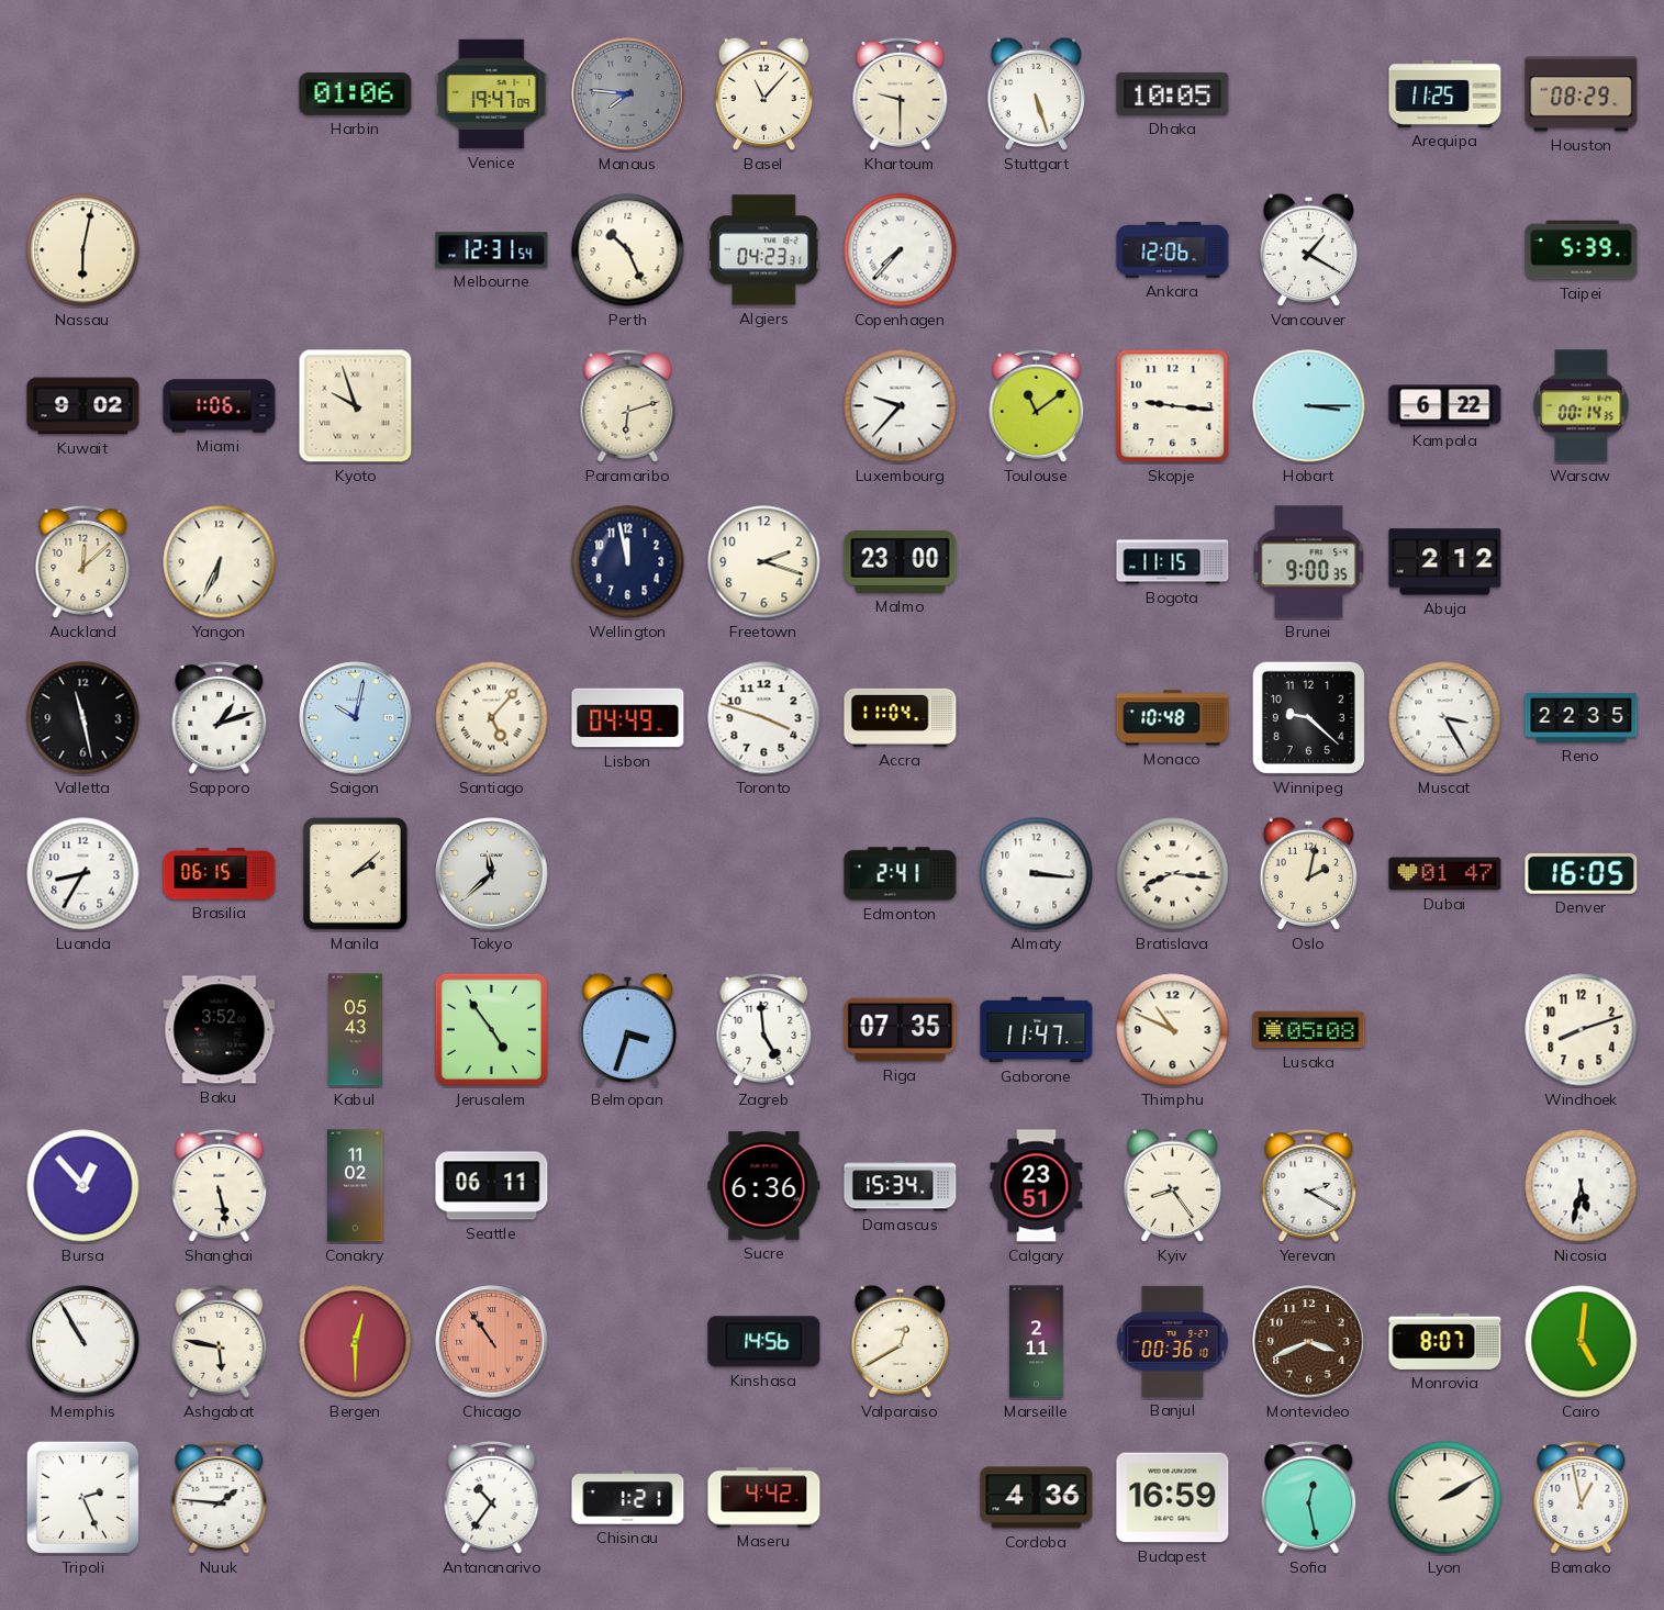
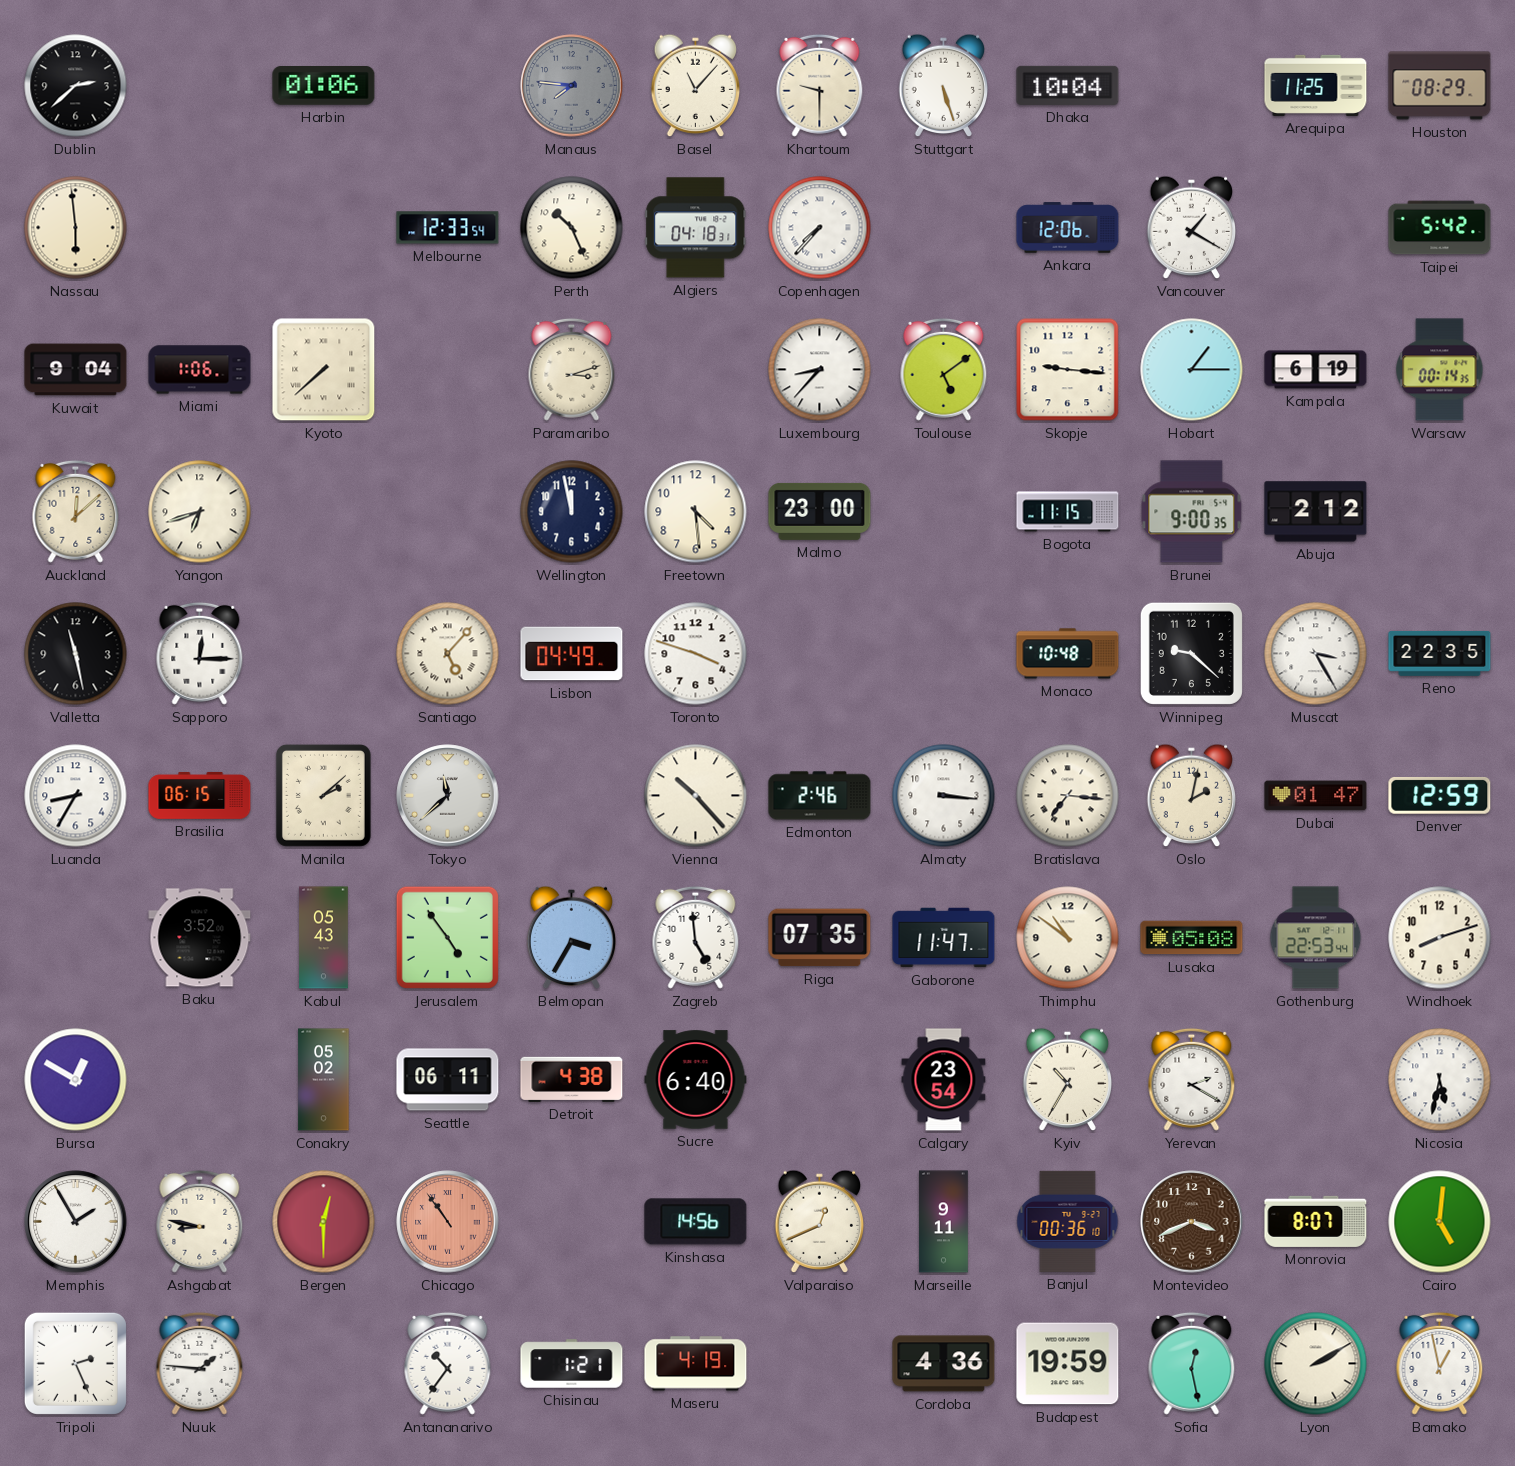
Dublin: none -> 2:38 (76, 86)
Venice: 19:47 -> none (492, 94)
Dhaka: 10:05 -> 10:04 (1068, 85)
Nassau: 6:02 -> 5:59 (76, 228)
Melbourne: 12:31 -> 12:33 (448, 228)
Algiers: 04:23 -> 04:18 (696, 228)
Taipei: 5:39 -> 5:42 (1440, 228)
Kuwait: 9:02 -> 9:04 (76, 370)
Kyoto: 9:57 -> 7:38 (324, 370)
Paramaribo: 6:12 -> 3:12 (572, 369)
Luxembourg: 9:37 -> 8:37 (820, 370)
Toulouse: 11:09 -> 5:09 (944, 369)
Hobart: 3:15 -> 1:15 (1192, 370)
Kampala: 6:22 -> 6:19 (1316, 370)
Yangon: 6:34 -> 6:42 (200, 512)
Freetown: 2:18 -> 4:29 (696, 512)
Sapporo: 1:12 -> 12:15 (200, 653)
Saigon: 10:02 -> none (356, 718)
Accra: 11:04 -> none (901, 717)
Vienna: none -> 10:23 (696, 796)
Edmonton: 2:41 -> 2:46 (820, 796)
Bratislava: 8:16 -> 7:16 (1068, 796)
Denver: 16:05 -> 12:59 (1440, 795)
Belmopan: 3:33 -> 3:35 (572, 938)
Thimphu: 10:49 -> 10:51 (1068, 938)
Gothenburg: none -> 22:53 (1316, 938)
Bursa: 12:53 -> 12:50 (76, 1080)
Shanghai: 5:28 -> none (220, 1185)
Conakry: 11:02 -> 05:02 (324, 1080)
Detroit: none -> 4:38 (572, 1079)
Sucre: 6:36 -> 6:40 (696, 1080)
Damascus: 15:34 -> none (901, 1186)
Calgary: 23:51 -> 23:54 (944, 1080)
Kyiv: 8:24 -> 10:35 (1068, 1080)
Memphis: 10:55 -> 1:55 (76, 1222)
Ashgabat: 5:47 -> 8:47 (200, 1221)
Valparaiso: 12:40 -> 12:41 (820, 1222)
Marseille: 2:11 -> 9:11 (944, 1222)
Maseru: 4:42 -> 4:19 (696, 1364)
Budapest: 16:59 -> 19:59 (1068, 1364)
